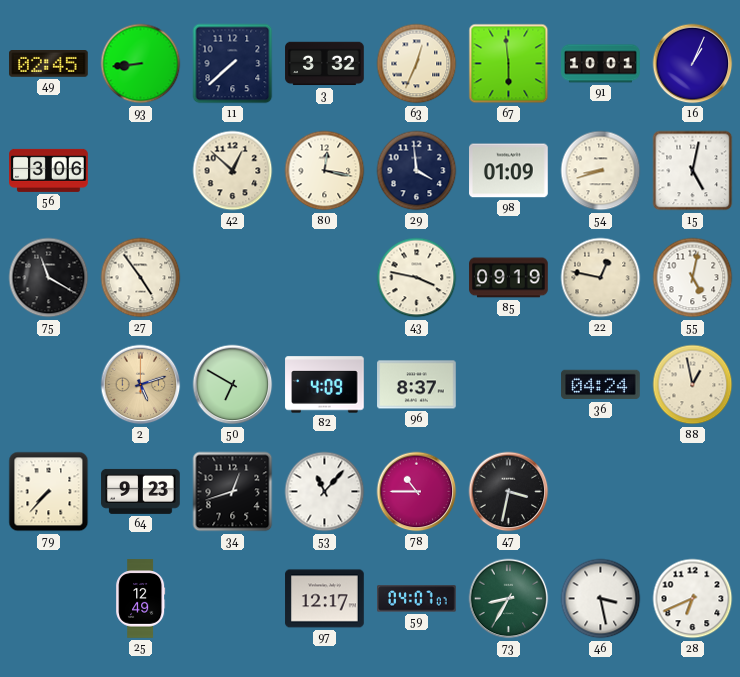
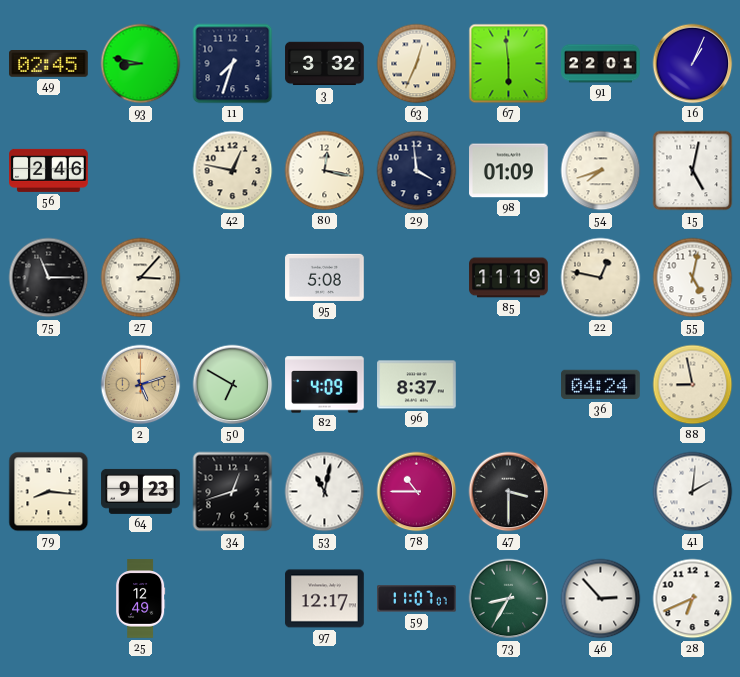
93: 8:44 -> 8:47 (141, 64)
11: 7:38 -> 7:33 (233, 64)
91: 10:01 -> 22:01 (601, 64)
56: 3:06 -> 2:46 (49, 170)
42: 12:52 -> 12:47 (233, 171)
54: 8:42 -> 7:42 (601, 171)
75: 11:20 -> 11:15 (49, 278)
27: 4:54 -> 3:07 (141, 278)
95: none -> 5:08 (325, 277)
43: 3:47 -> none (417, 278)
85: 09:19 -> 11:19 (509, 278)
88: 12:58 -> 8:58 (693, 385)
79: 7:37 -> 8:16 (49, 492)
53: 11:07 -> 11:02 (325, 492)
47: 3:32 -> 3:30 (509, 492)
41: none -> 2:01 (693, 492)
59: 04:07 -> 11:07 (417, 599)
46: 3:28 -> 2:53 (601, 599)
